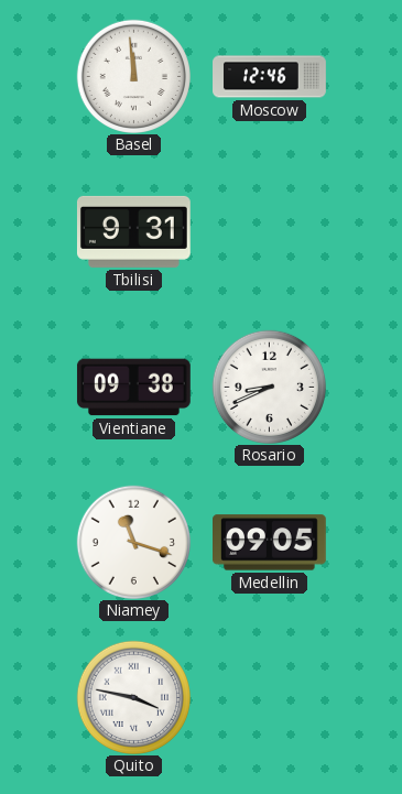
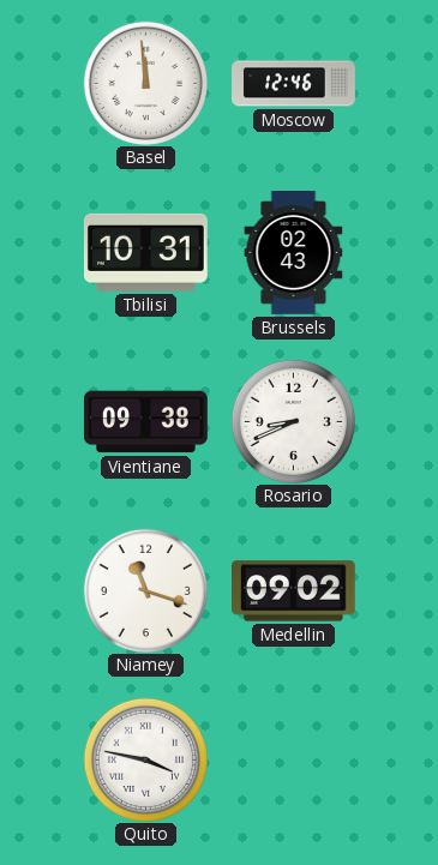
Tbilisi: 9:31 -> 10:31 (145, 252)
Brussels: none -> 02:43 (294, 253)
Medellin: 09:05 -> 09:02 (294, 591)
